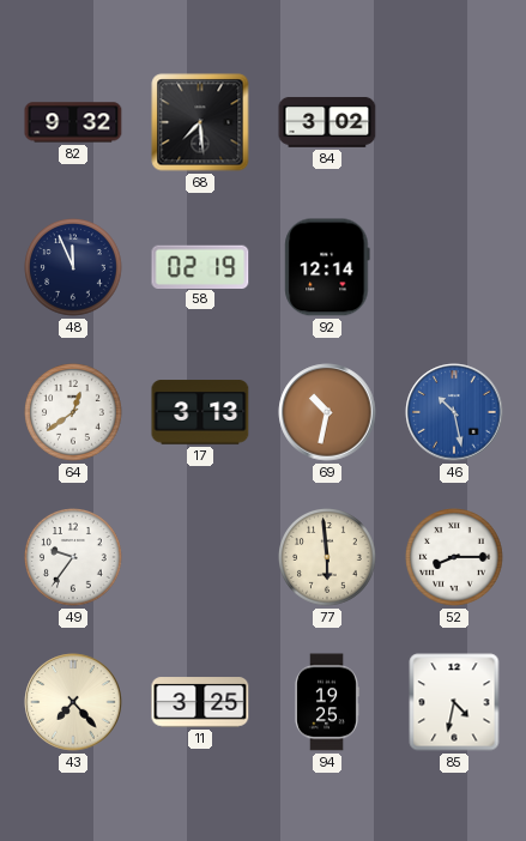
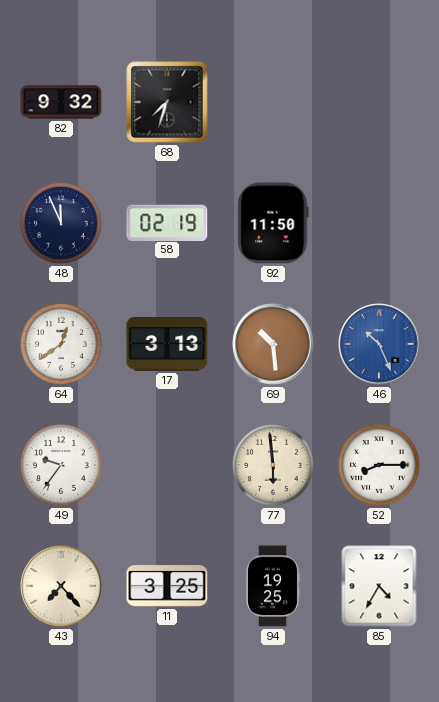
68: 7:29 -> 7:33 (167, 102)
84: 3:02 -> none (327, 122)
92: 12:14 -> 11:50 (273, 223)
69: 10:32 -> 10:29 (273, 344)
46: 10:28 -> 10:26 (379, 344)
85: 4:32 -> 4:35 (379, 586)
